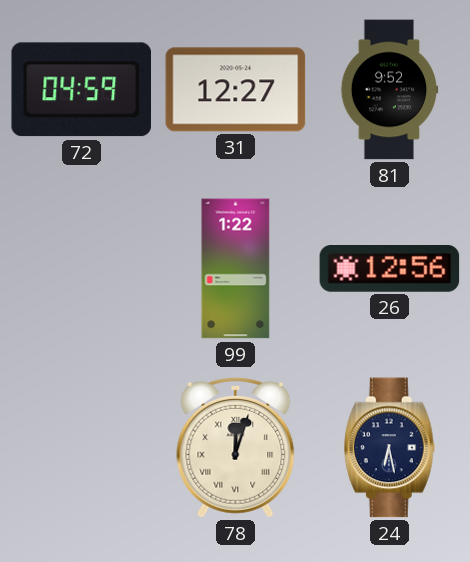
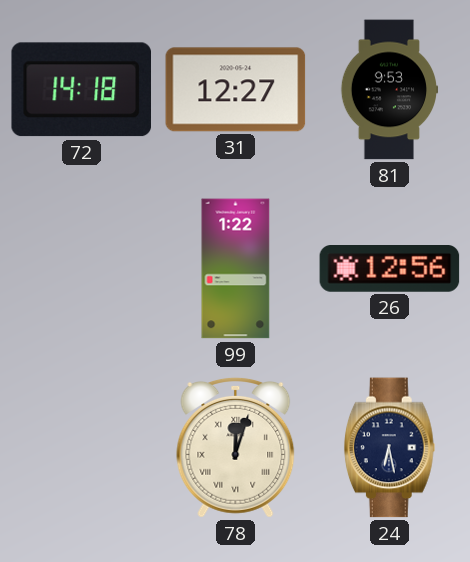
72: 04:59 -> 14:18 (81, 90)
81: 9:52 -> 9:53 (389, 90)
